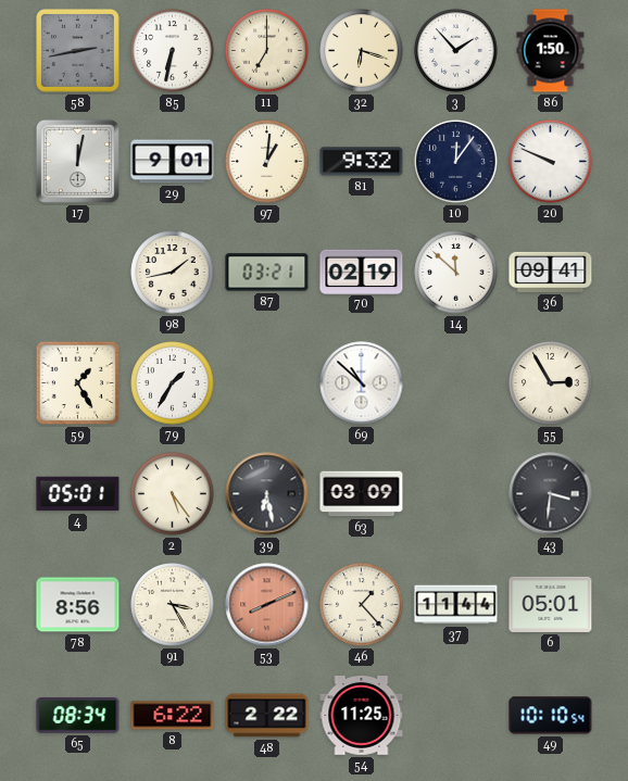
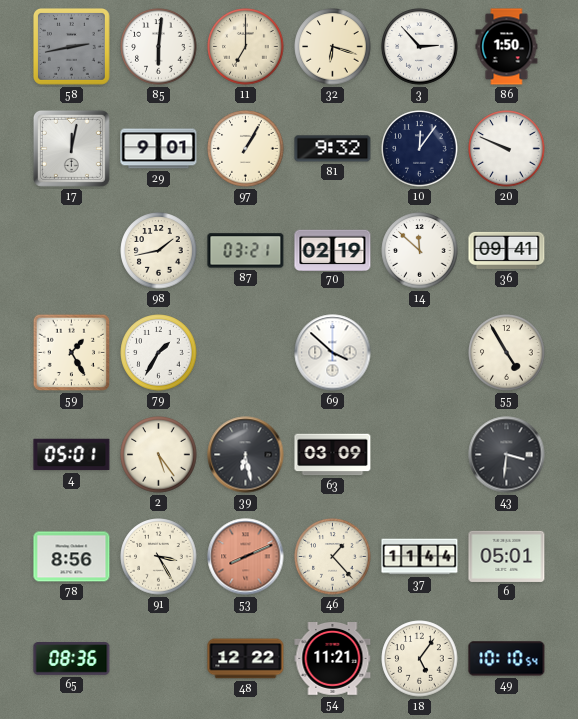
85: 6:32 -> 6:01 (159, 47)
3: 1:53 -> 2:53 (420, 47)
97: 1:01 -> 1:05 (246, 149)
69: 10:52 -> 3:52 (333, 353)
55: 2:55 -> 4:55 (507, 353)
65: 08:34 -> 08:36 (72, 659)
8: 6:22 -> none (173, 716)
48: 2:22 -> 12:22 (246, 659)
54: 11:25 -> 11:21 (333, 659)
18: none -> 5:06 (420, 659)
